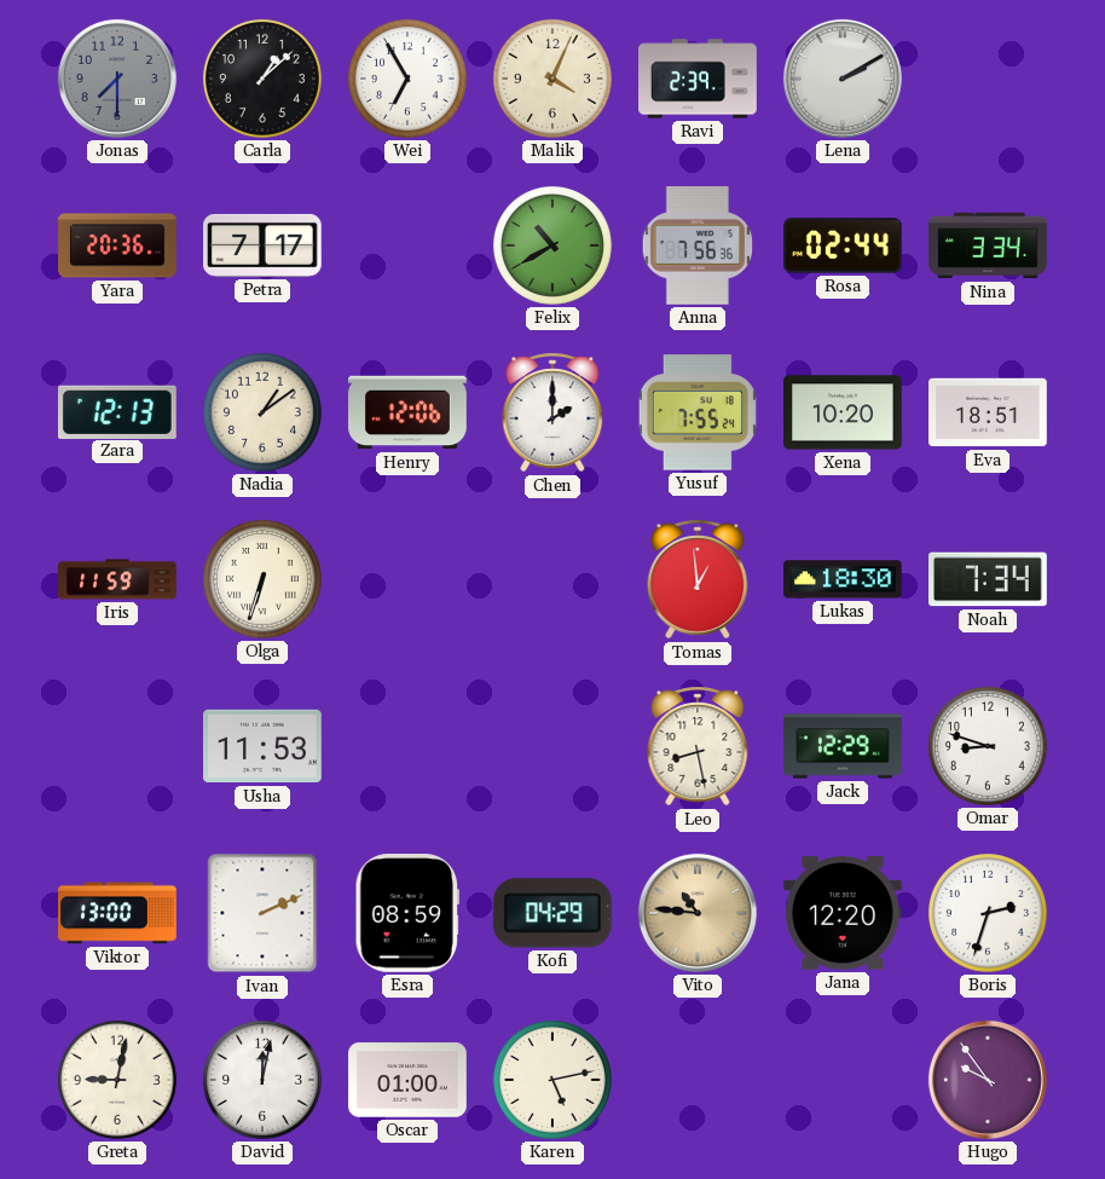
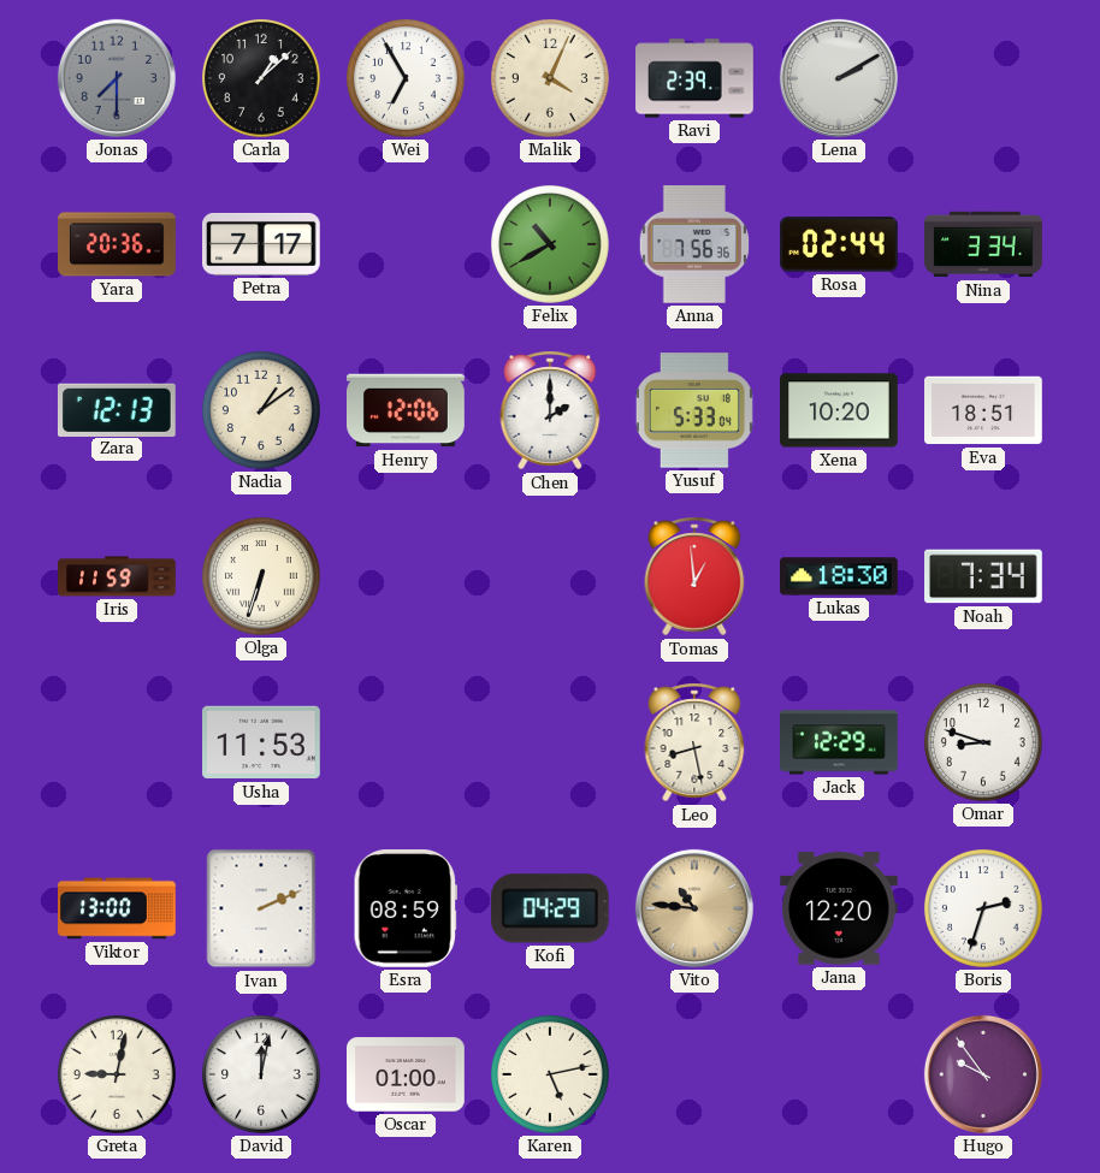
Yusuf: 7:55 -> 5:33 (694, 410)
